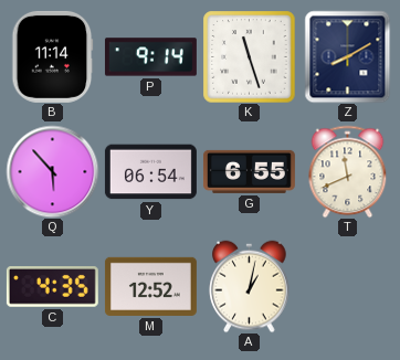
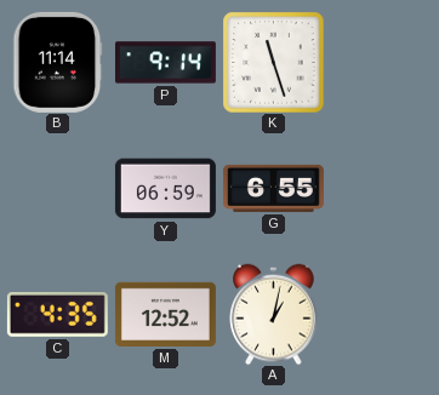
Z: 8:10 -> none (348, 56)
Q: 5:53 -> none (52, 171)
Y: 06:54 -> 06:59 (165, 189)
T: 11:41 -> none (348, 171)
